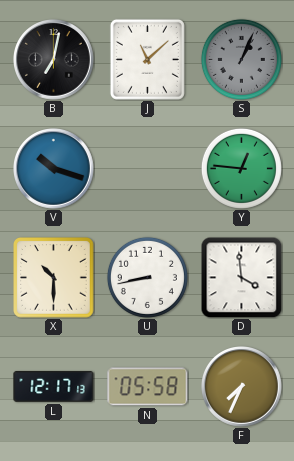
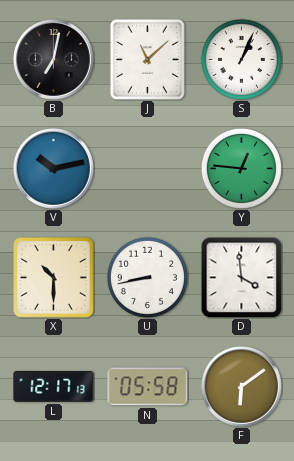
S dial: grey -> white (241, 59)
V: 10:18 -> 10:13 (54, 169)
F: 7:34 -> 6:09 (242, 387)
